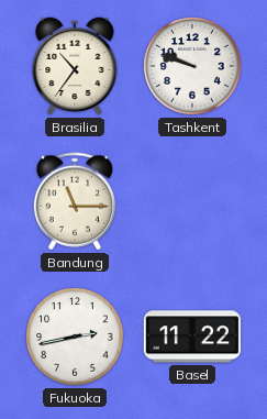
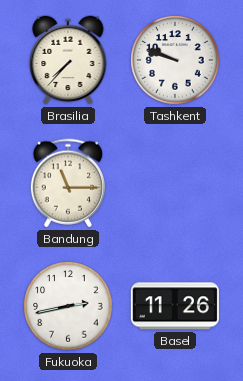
Brasilia: 10:36 -> 7:37 (68, 60)
Basel: 11:22 -> 11:26 (175, 306)
